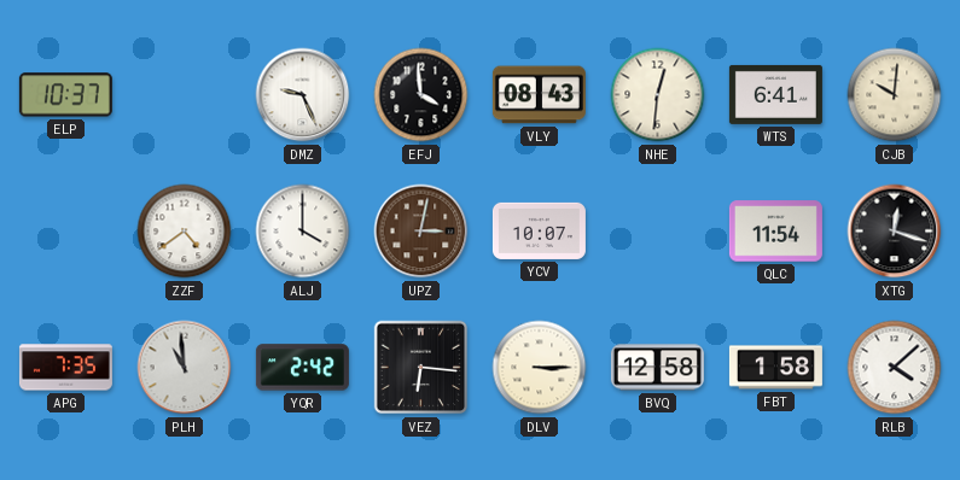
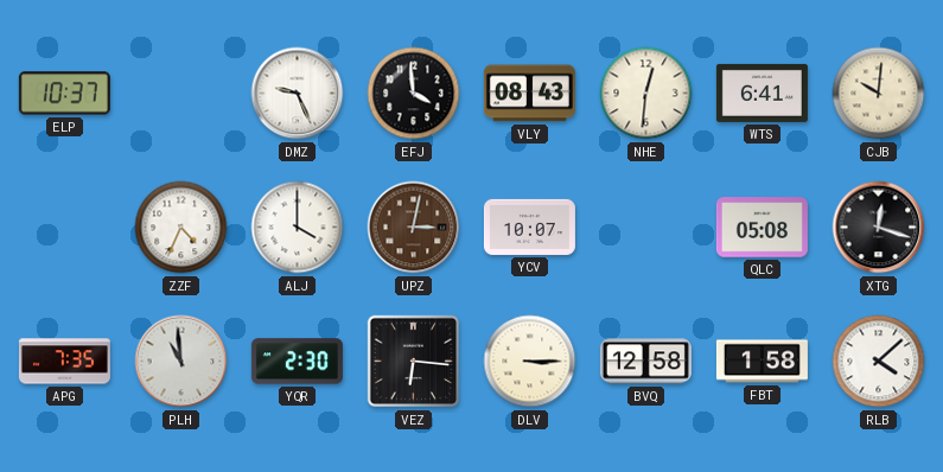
ZZF: 4:39 -> 4:34 (181, 228)
QLC: 11:54 -> 05:08 (762, 228)
YQR: 2:42 -> 2:30 (297, 362)
